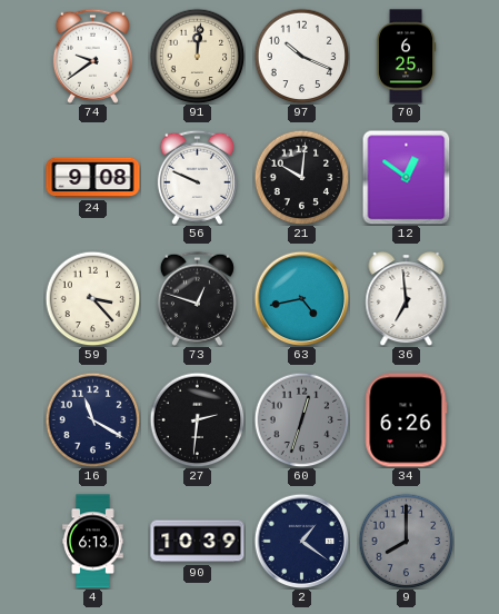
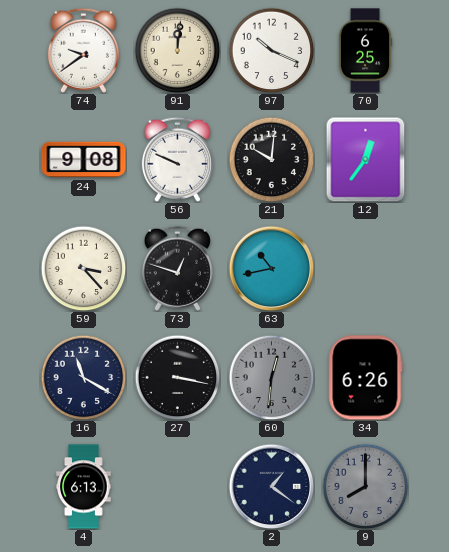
12: 12:51 -> 12:36 (366, 159)
63: 4:43 -> 10:43 (271, 268)
36: 6:59 -> none (407, 299)
27: 2:31 -> 3:17 (177, 377)
60: 12:33 -> 12:31 (271, 377)
90: 10:39 -> none (198, 542)
